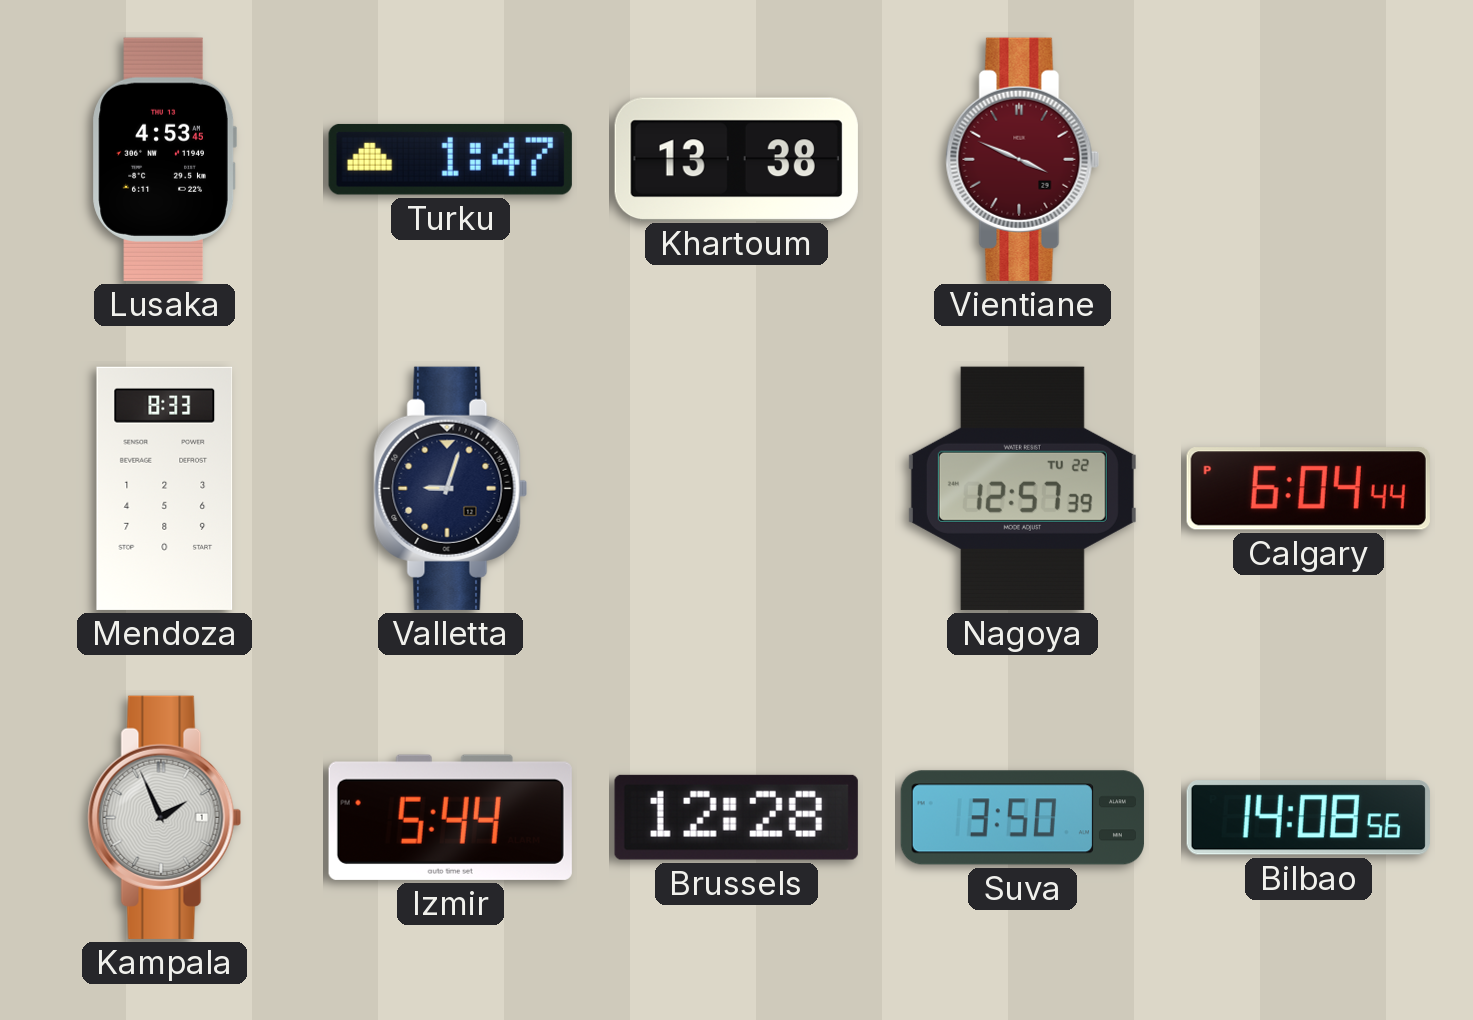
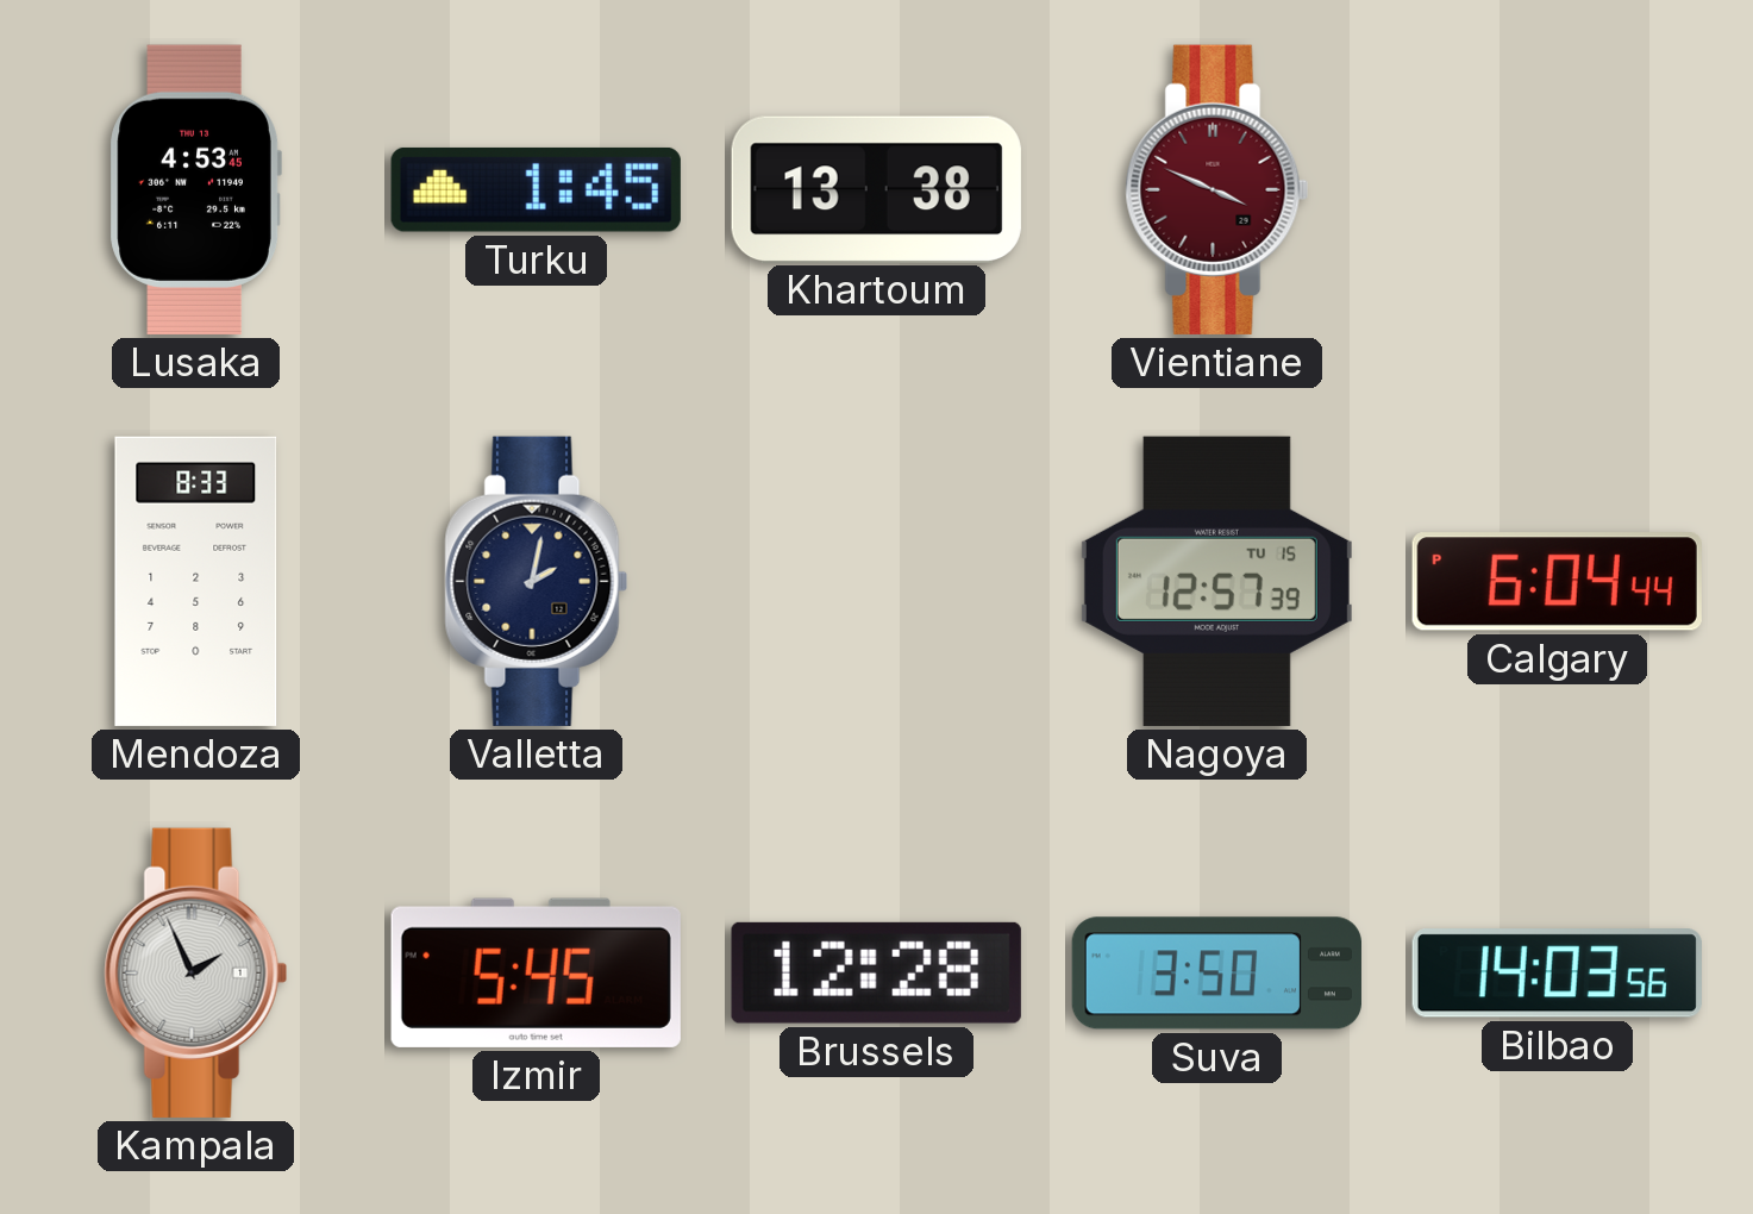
Turku: 1:47 -> 1:45 (536, 189)
Valletta: 9:03 -> 2:02 (537, 581)
Nagoya date: TU 22 -> TU 15 (1216, 581)
Izmir: 5:44 -> 5:45 (536, 972)
Bilbao: 14:08 -> 14:03 (1557, 974)
